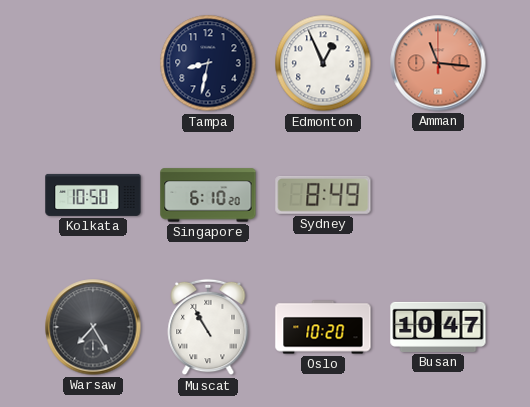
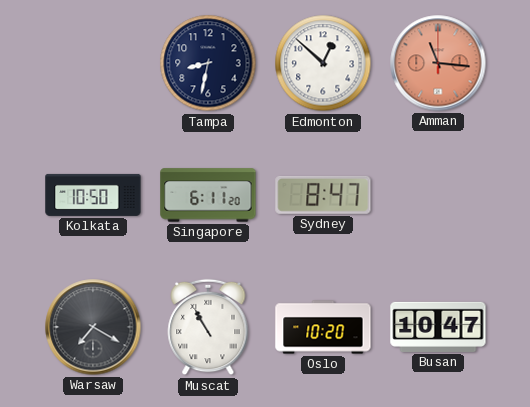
Edmonton: 12:56 -> 12:52 (323, 63)
Singapore: 6:10 -> 6:11 (208, 195)
Sydney: 8:49 -> 8:47 (323, 195)
Warsaw: 7:25 -> 7:20 (93, 327)
